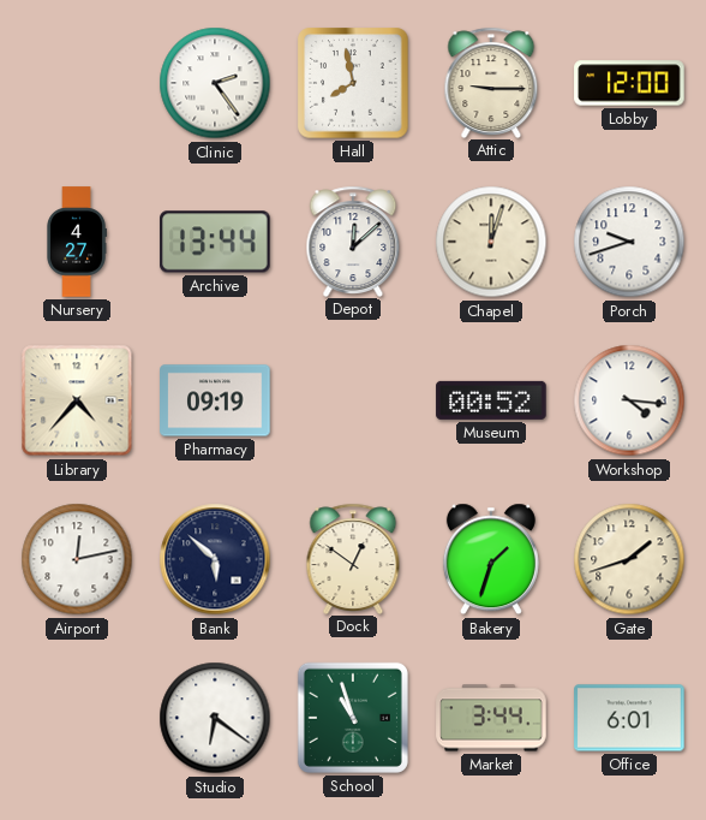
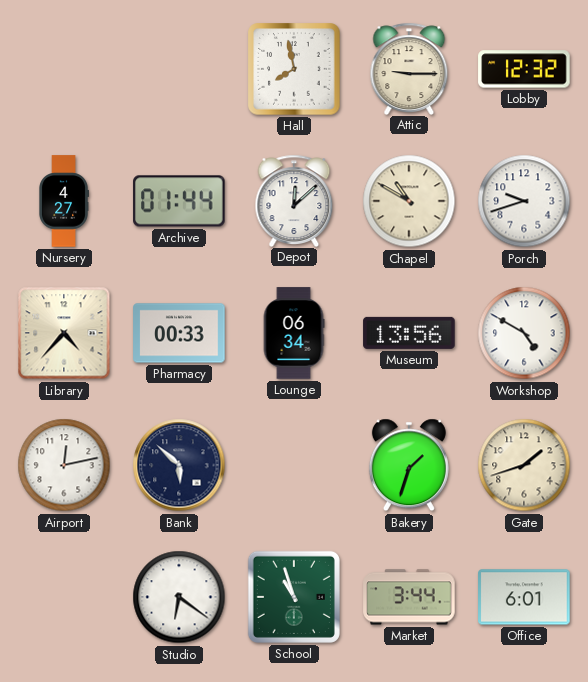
Clinic: 2:24 -> none (215, 83)
Lobby: 12:00 -> 12:32 (524, 69)
Archive: 13:44 -> 01:44 (179, 201)
Chapel: 12:03 -> 10:50 (409, 201)
Pharmacy: 09:19 -> 00:33 (179, 333)
Lounge: none -> 06:34 (294, 333)
Museum: 00:52 -> 13:56 (409, 333)
Workshop: 4:16 -> 4:50 (524, 333)
Dock: 12:51 -> none (353, 558)
